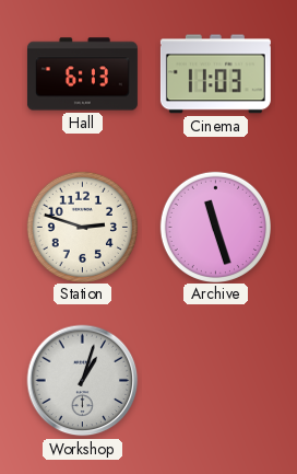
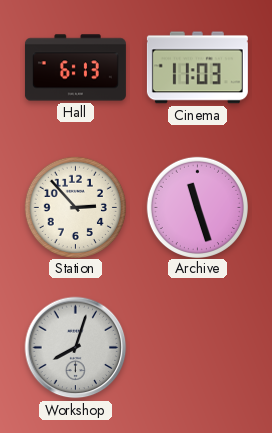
Station: 2:48 -> 2:53 (75, 207)
Workshop: 1:03 -> 8:03 (76, 348)
